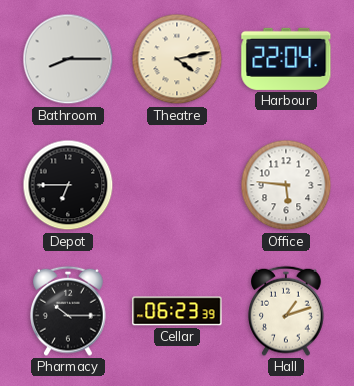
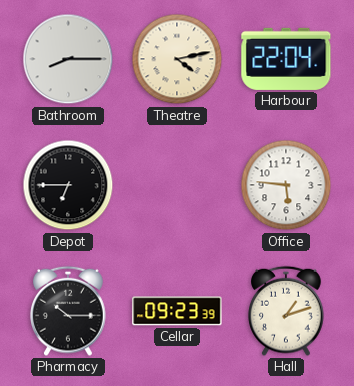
Cellar: 06:23 -> 09:23 (177, 311)
